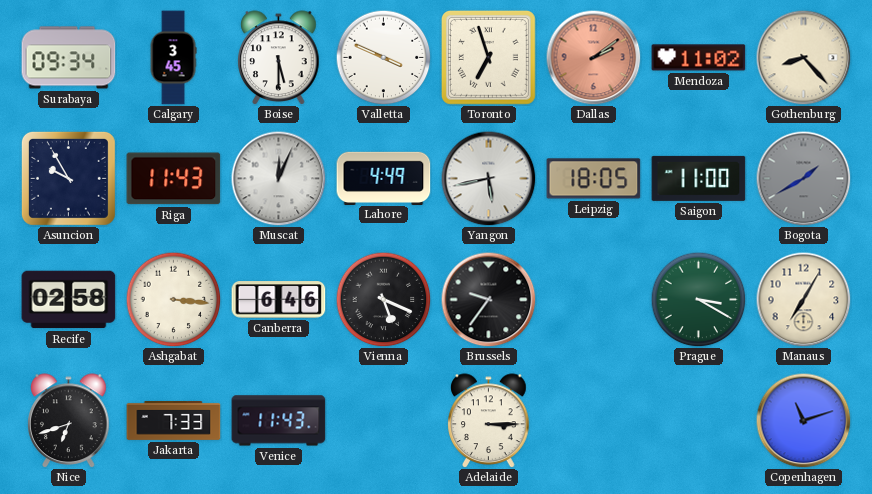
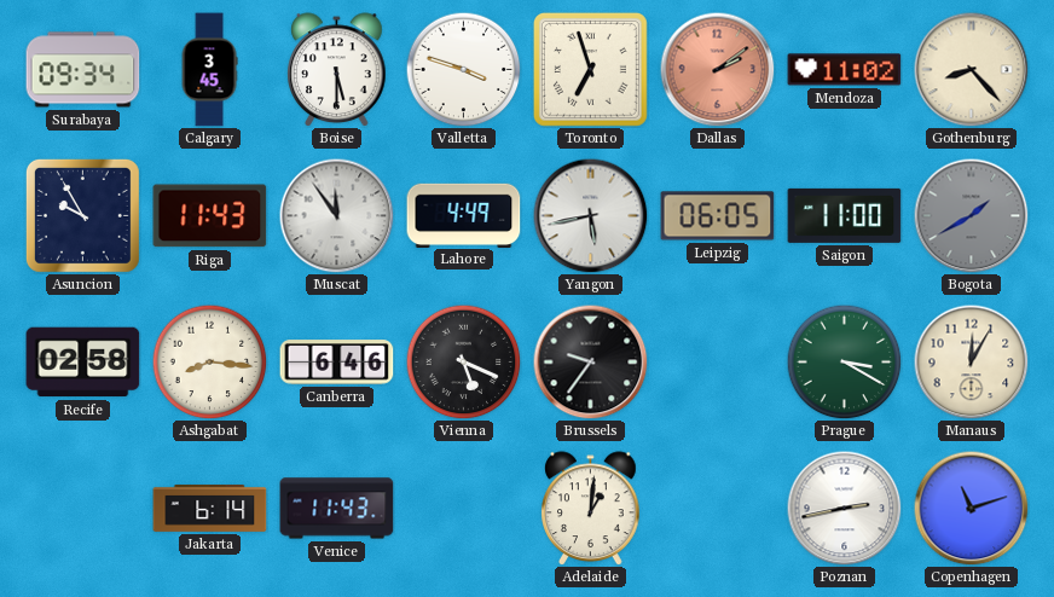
Valletta: 3:49 -> 3:48 (463, 69)
Muscat: 12:04 -> 11:54 (336, 215)
Leipzig: 18:05 -> 06:05 (718, 216)
Ashgabat: 3:16 -> 8:16 (209, 361)
Manaus: 7:05 -> 12:05 (971, 361)
Nice: 6:42 -> none (69, 421)
Jakarta: 7:33 -> 6:14 (210, 509)
Adelaide: 3:15 -> 1:01 (591, 509)
Poznan: none -> 2:43 (844, 508)
